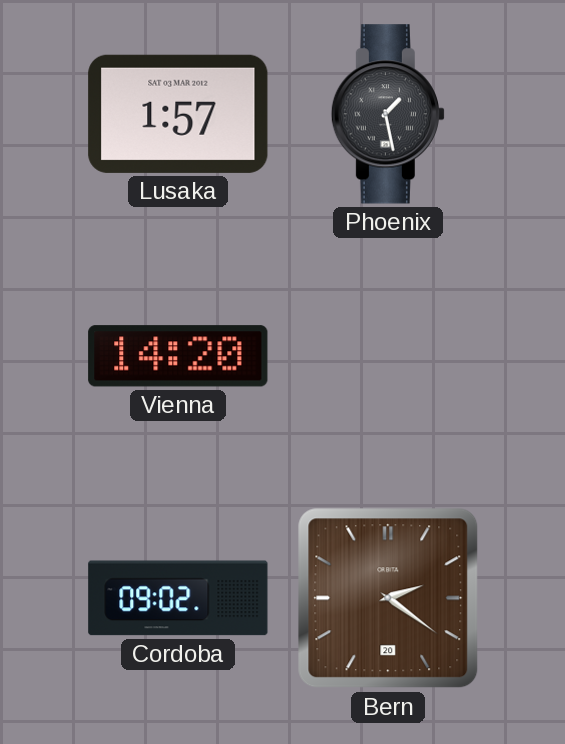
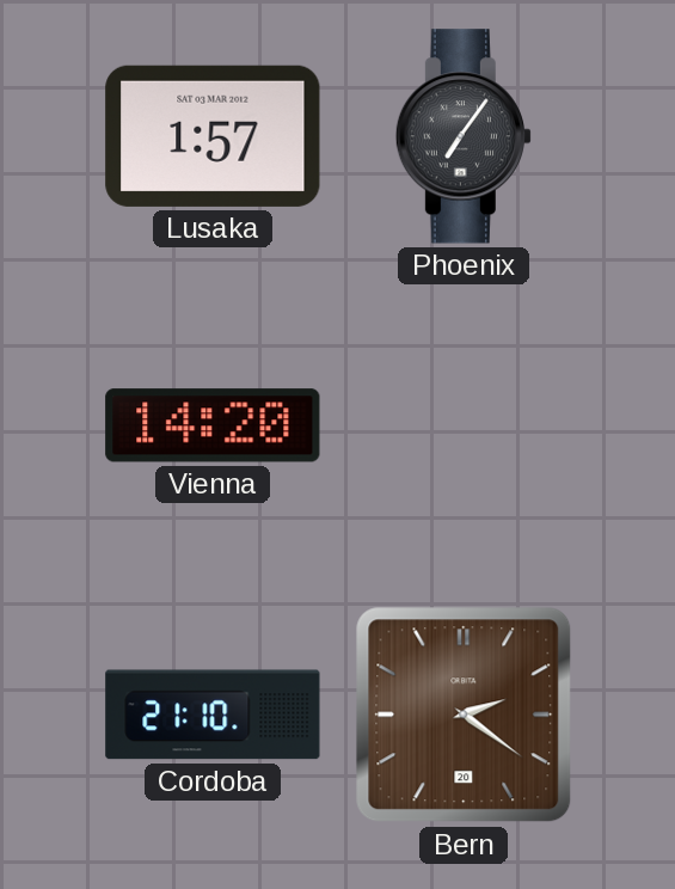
Phoenix: 1:28 -> 7:06 (464, 136)
Cordoba: 09:02 -> 21:10 (213, 715)
